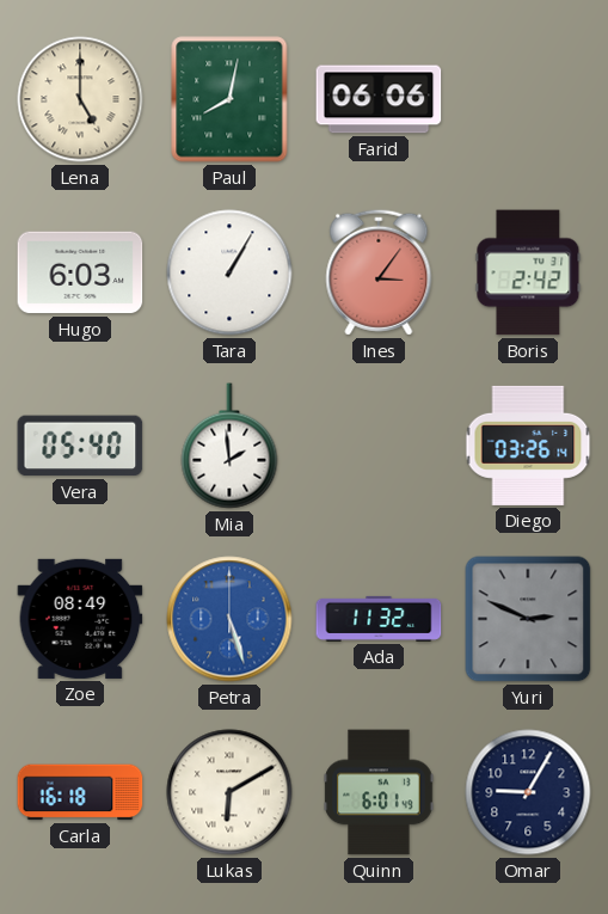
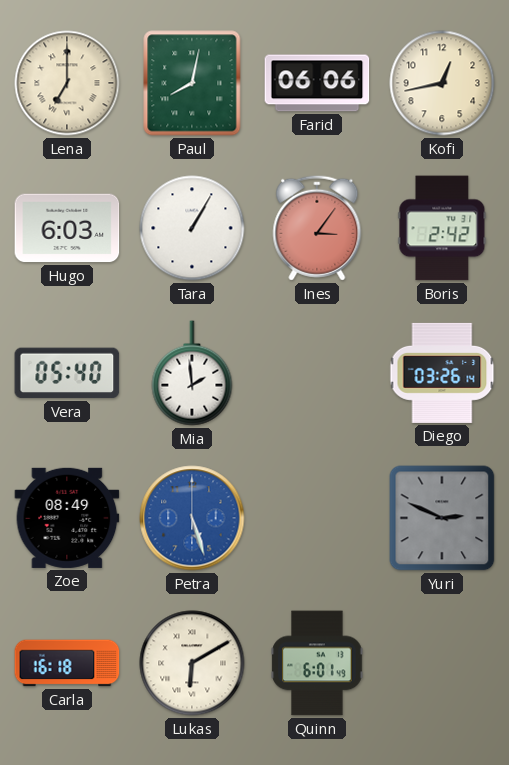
Lena: 5:00 -> 7:00 (67, 83)
Kofi: none -> 12:43 (442, 83)
Ada: 11:32 -> none (379, 619)
Omar: 9:05 -> none (528, 792)
